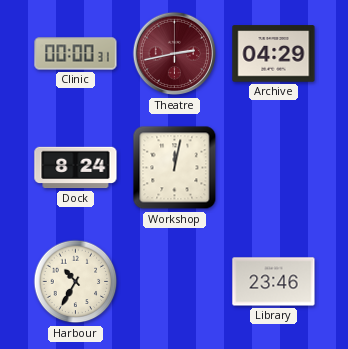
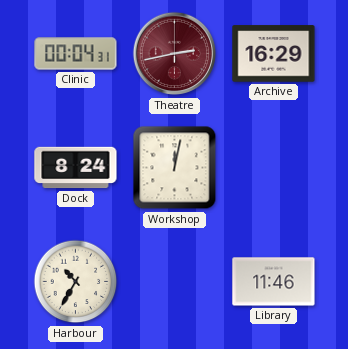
Clinic: 00:00 -> 00:04 (76, 54)
Archive: 04:29 -> 16:29 (274, 54)
Library: 23:46 -> 11:46 (274, 282)
